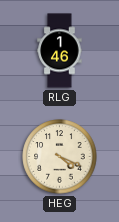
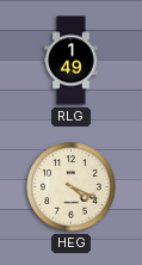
RLG: 1:46 -> 1:49 (72, 61)
